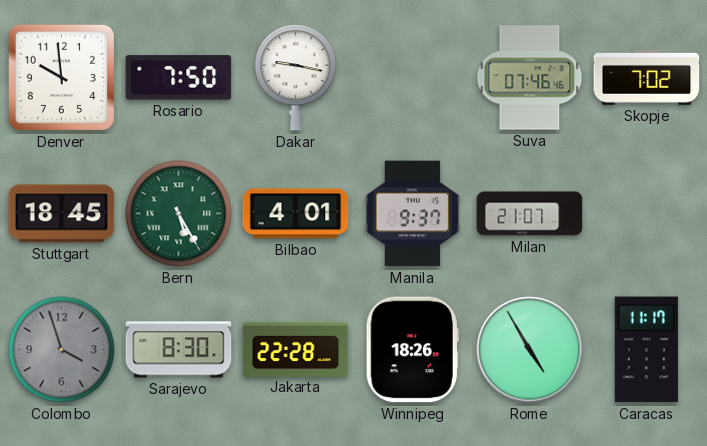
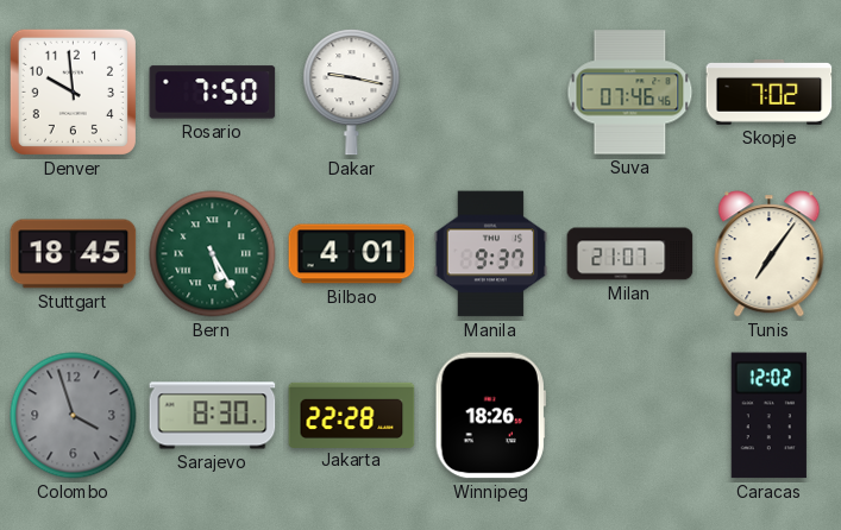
Tunis: none -> 7:06 (770, 254)
Rome: 4:55 -> none (530, 350)
Caracas: 11:17 -> 12:02 (768, 416)
